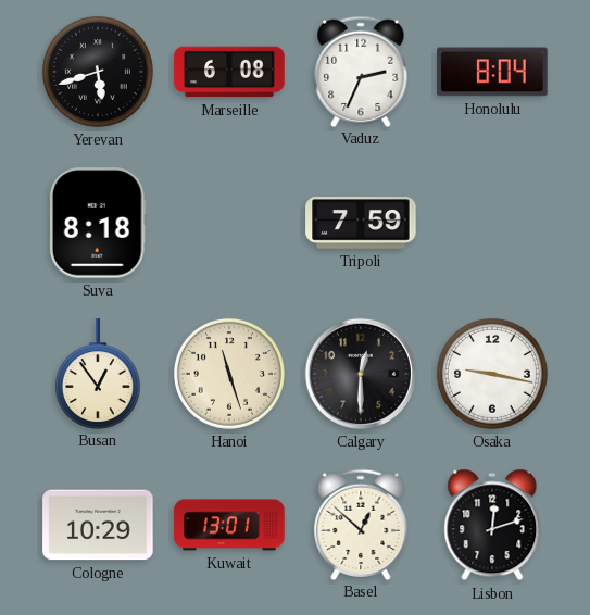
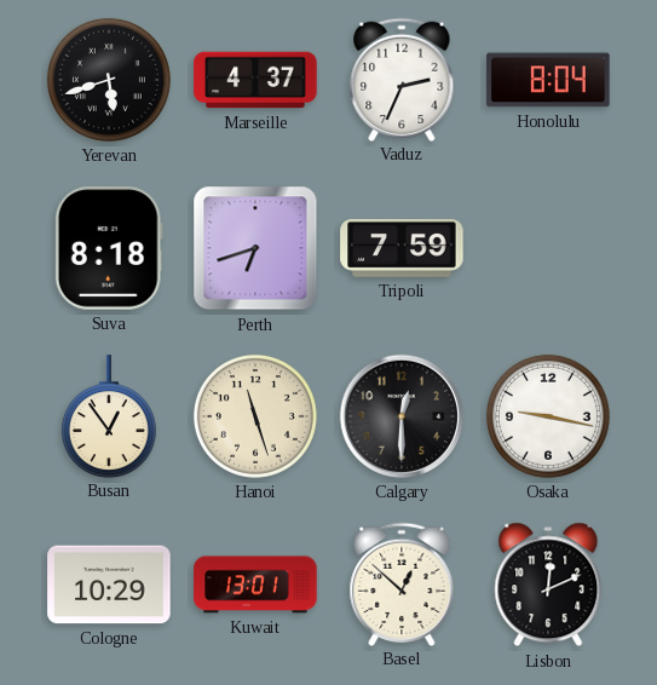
Marseille: 6:08 -> 4:37 (255, 80)
Perth: none -> 6:42 (255, 248)
Lisbon: 12:12 -> 12:11 (548, 585)
